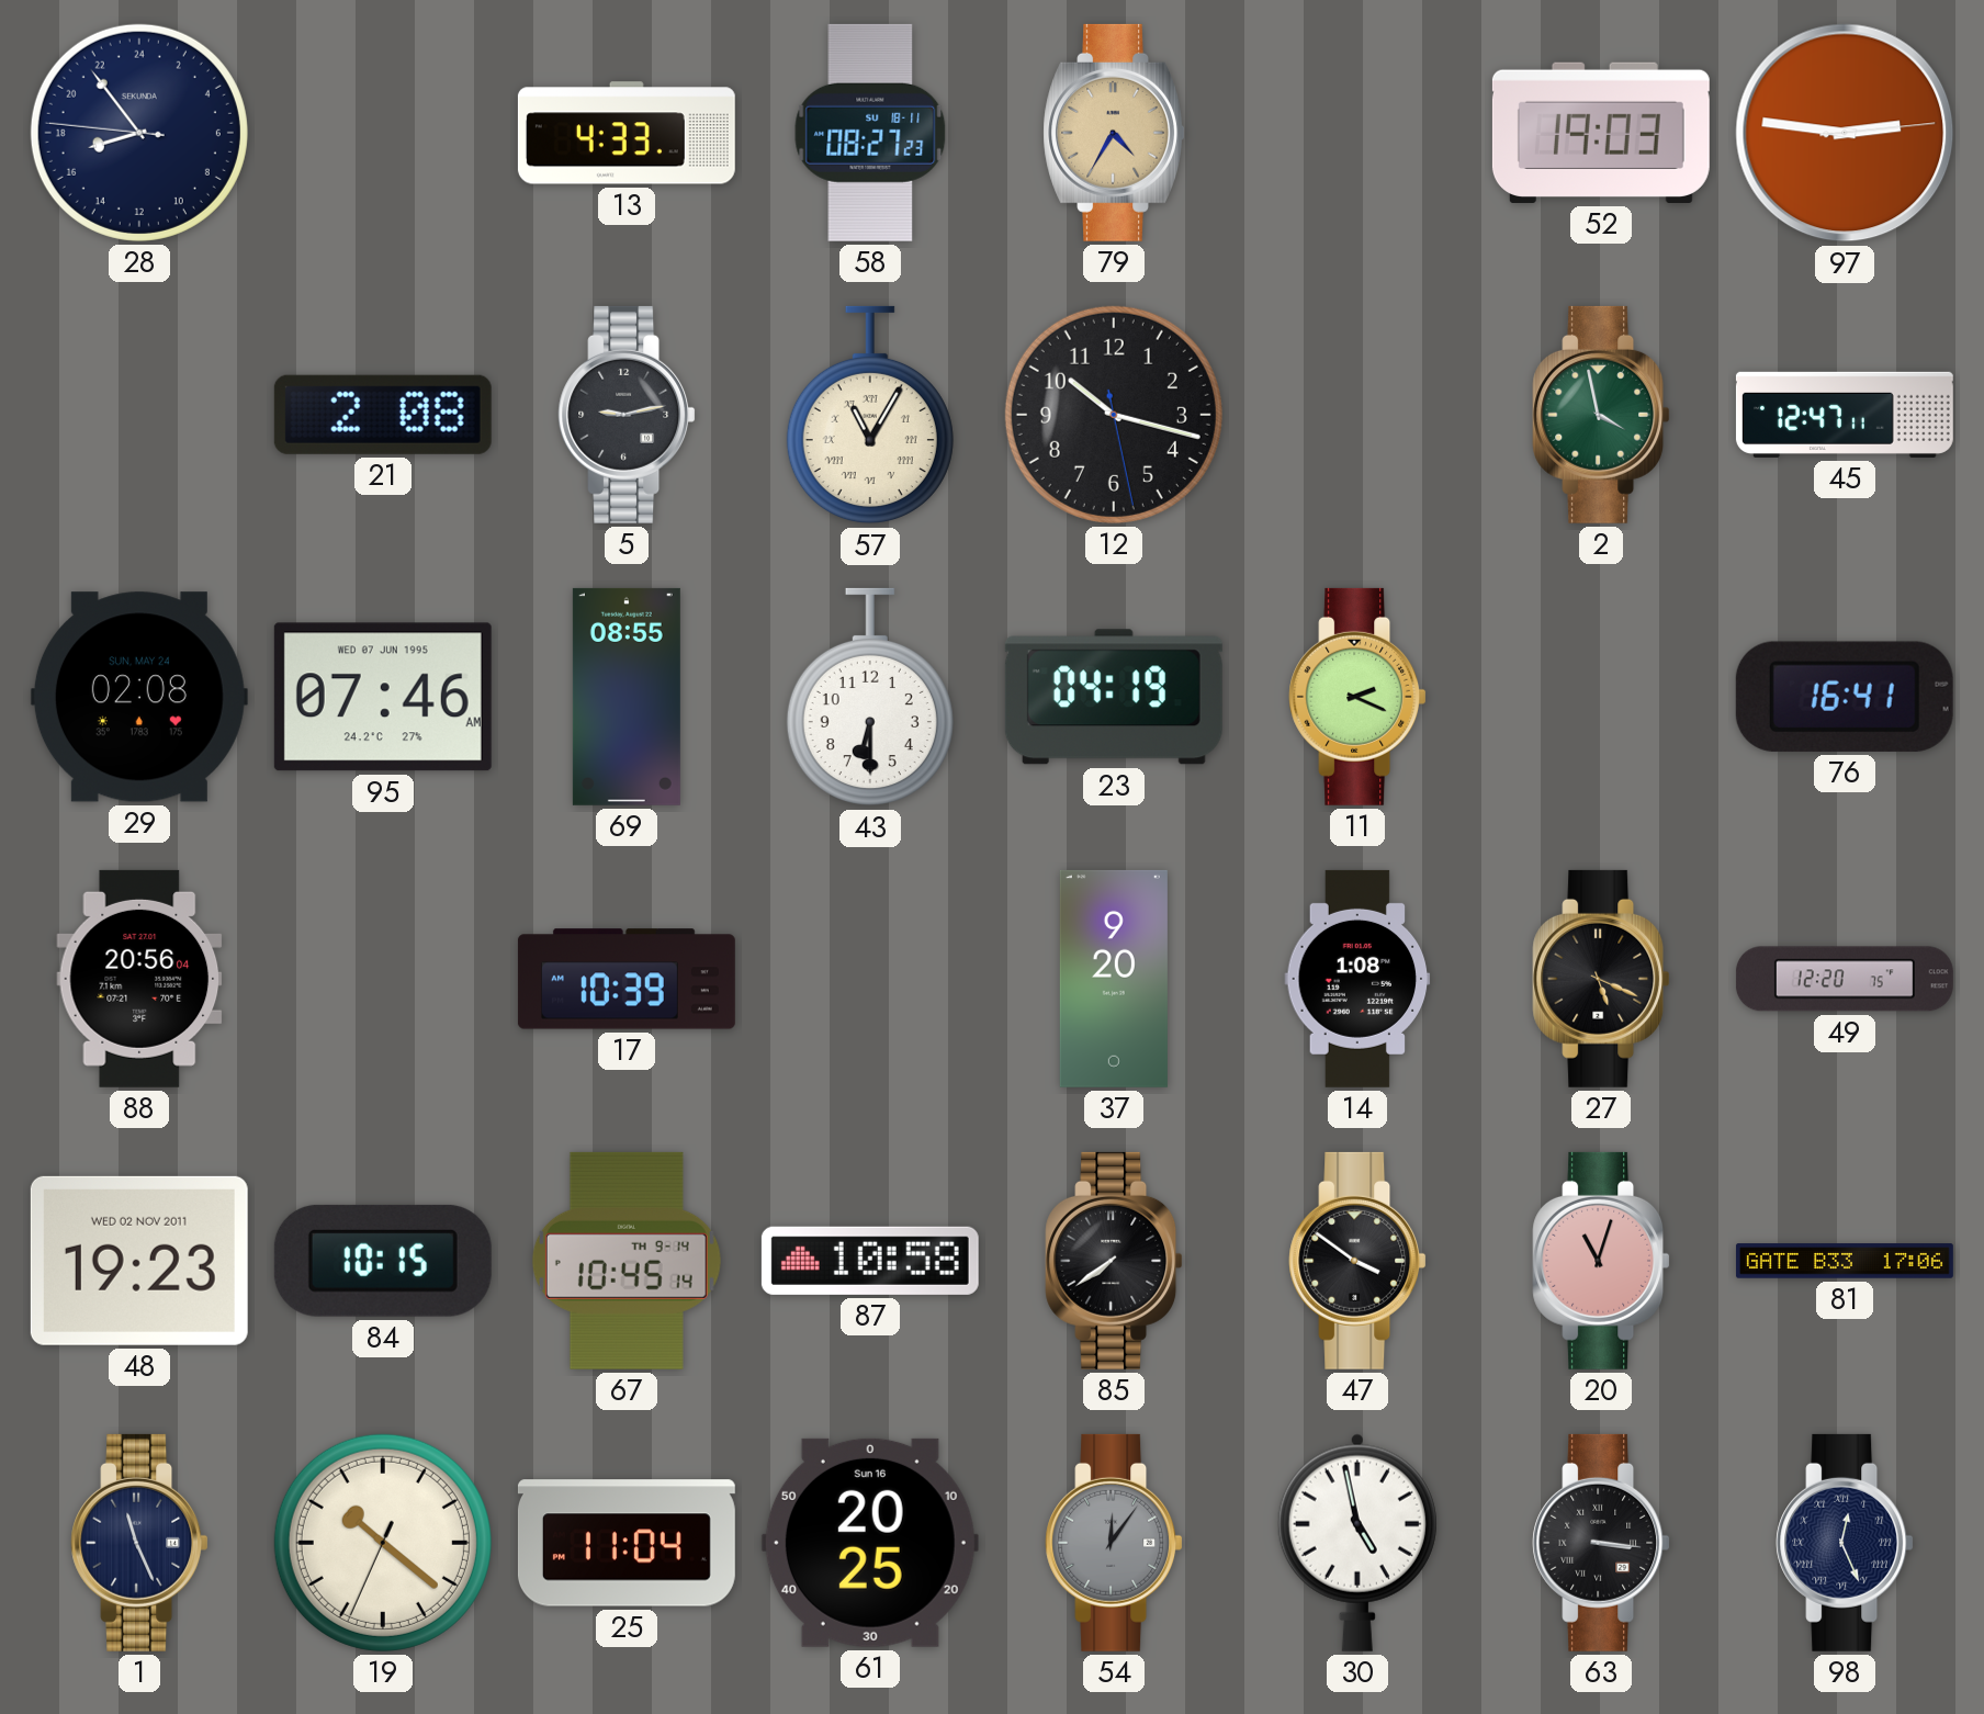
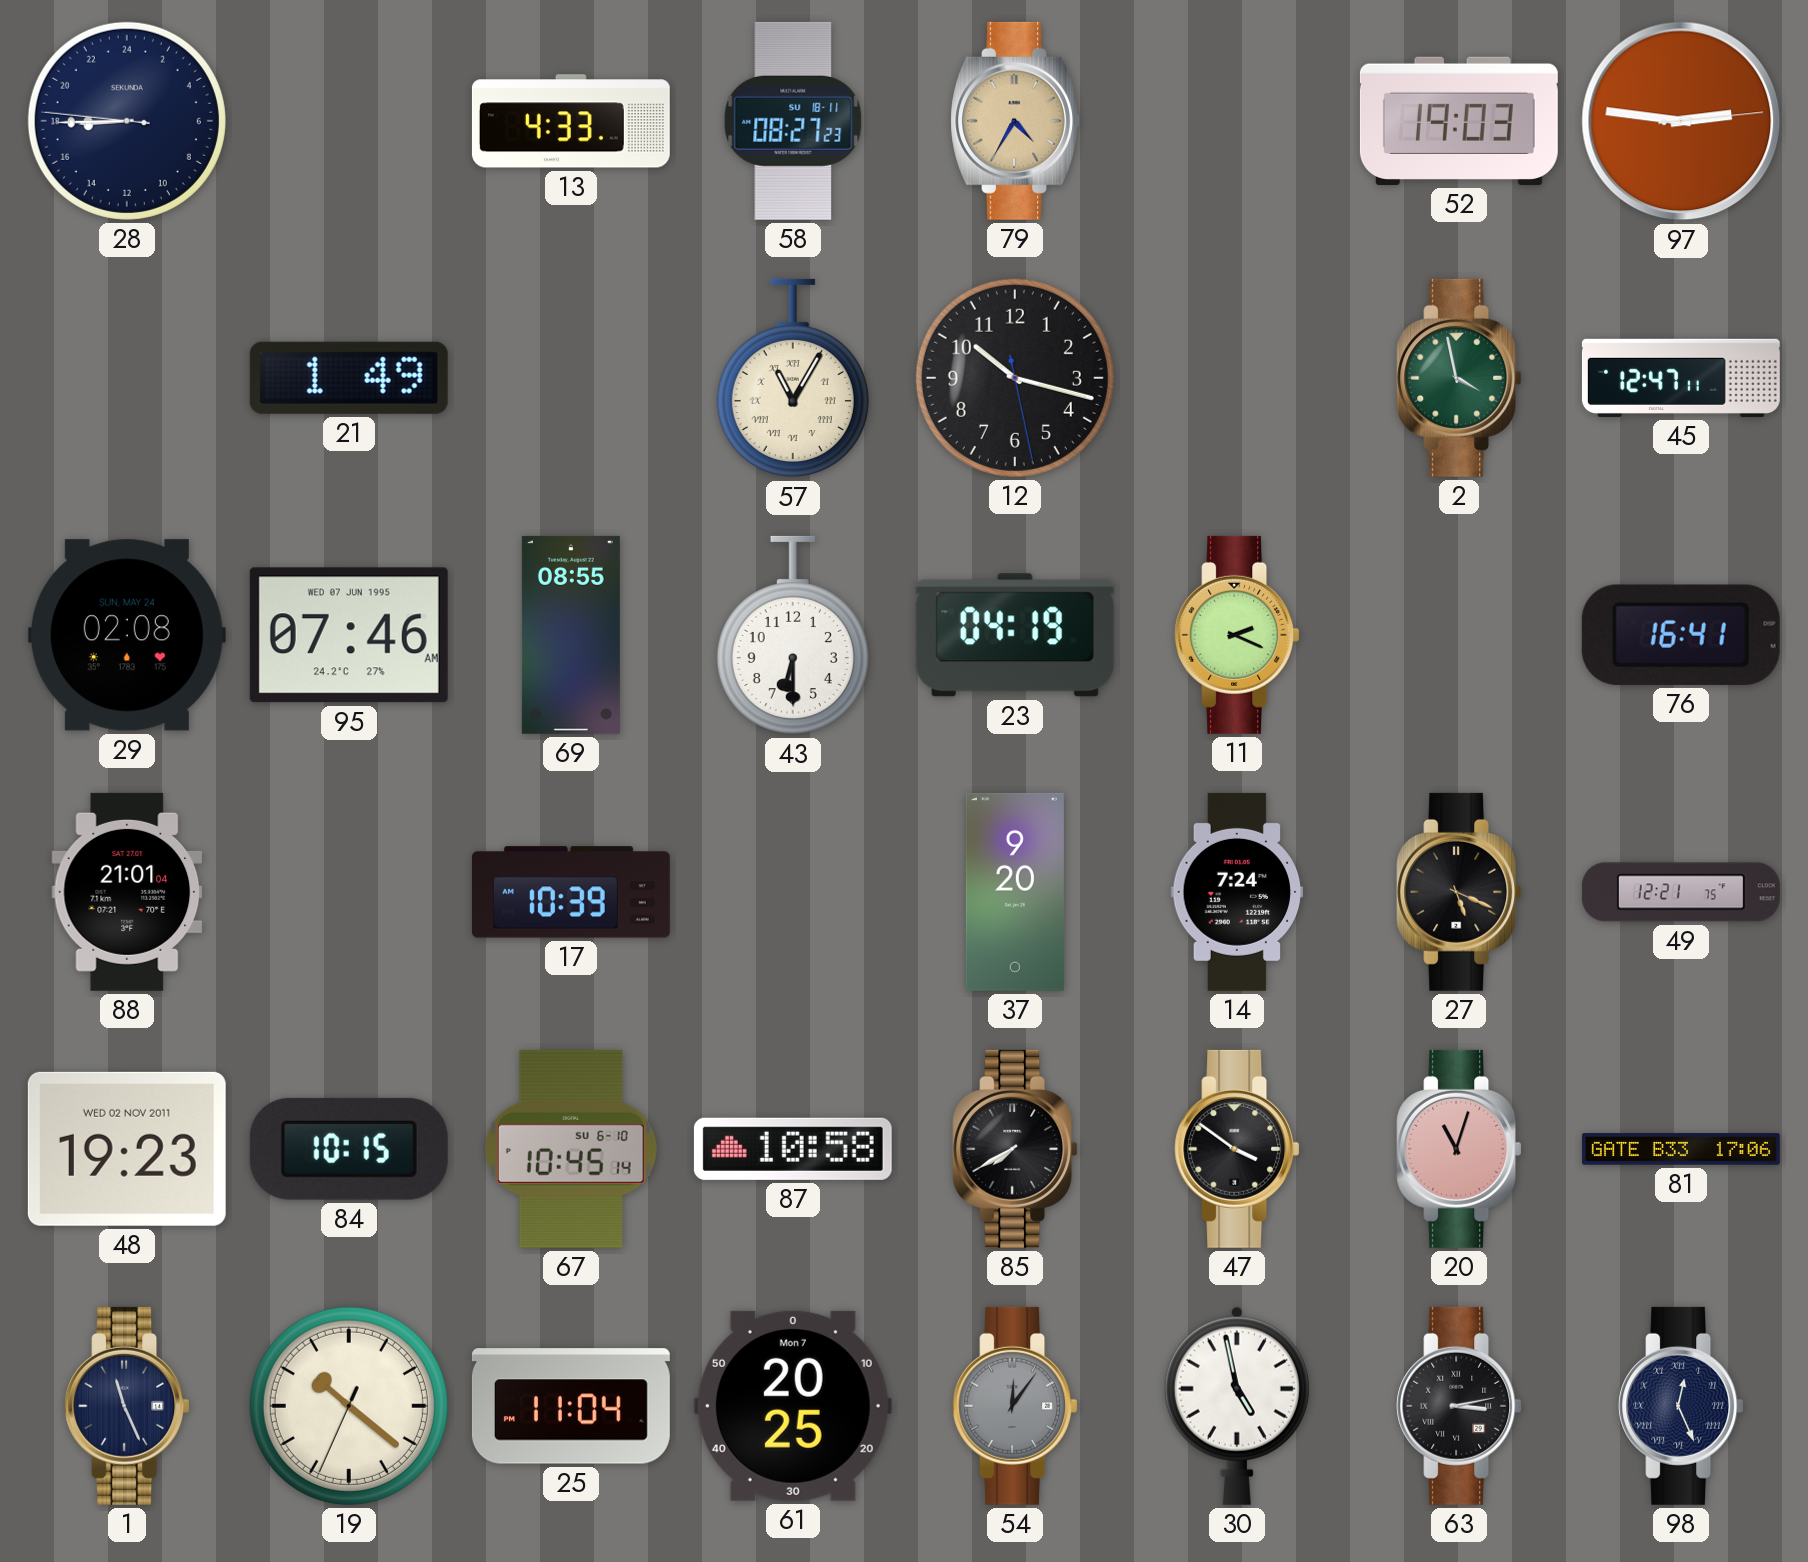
28: 16:53 -> 17:44 (127, 121)
21: 2:08 -> 1:49 (349, 378)
5: 9:13 -> none (627, 415)
88: 20:56 -> 21:01 (127, 892)
14: 1:08 -> 7:24 (1237, 892)
49: 12:20 -> 12:21 (1681, 892)
67 date: TH 9-14 -> SU 6-10 (571, 1149)
85: 7:39 -> 7:40 (1015, 1149)
61 date: Sun 16 -> Mon 7 (793, 1406)
63: 3:16 -> 3:13 (1459, 1406)
